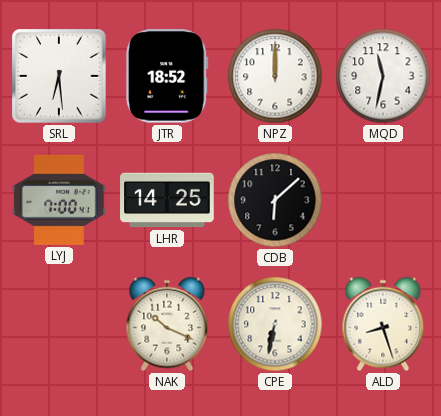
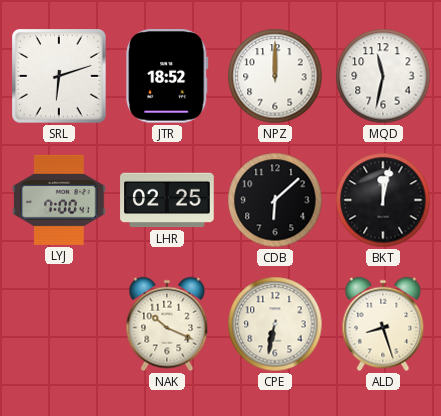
SRL: 6:29 -> 6:12 (59, 76)
LHR: 14:25 -> 02:25 (167, 200)
BKT: none -> 12:02 (383, 200)
